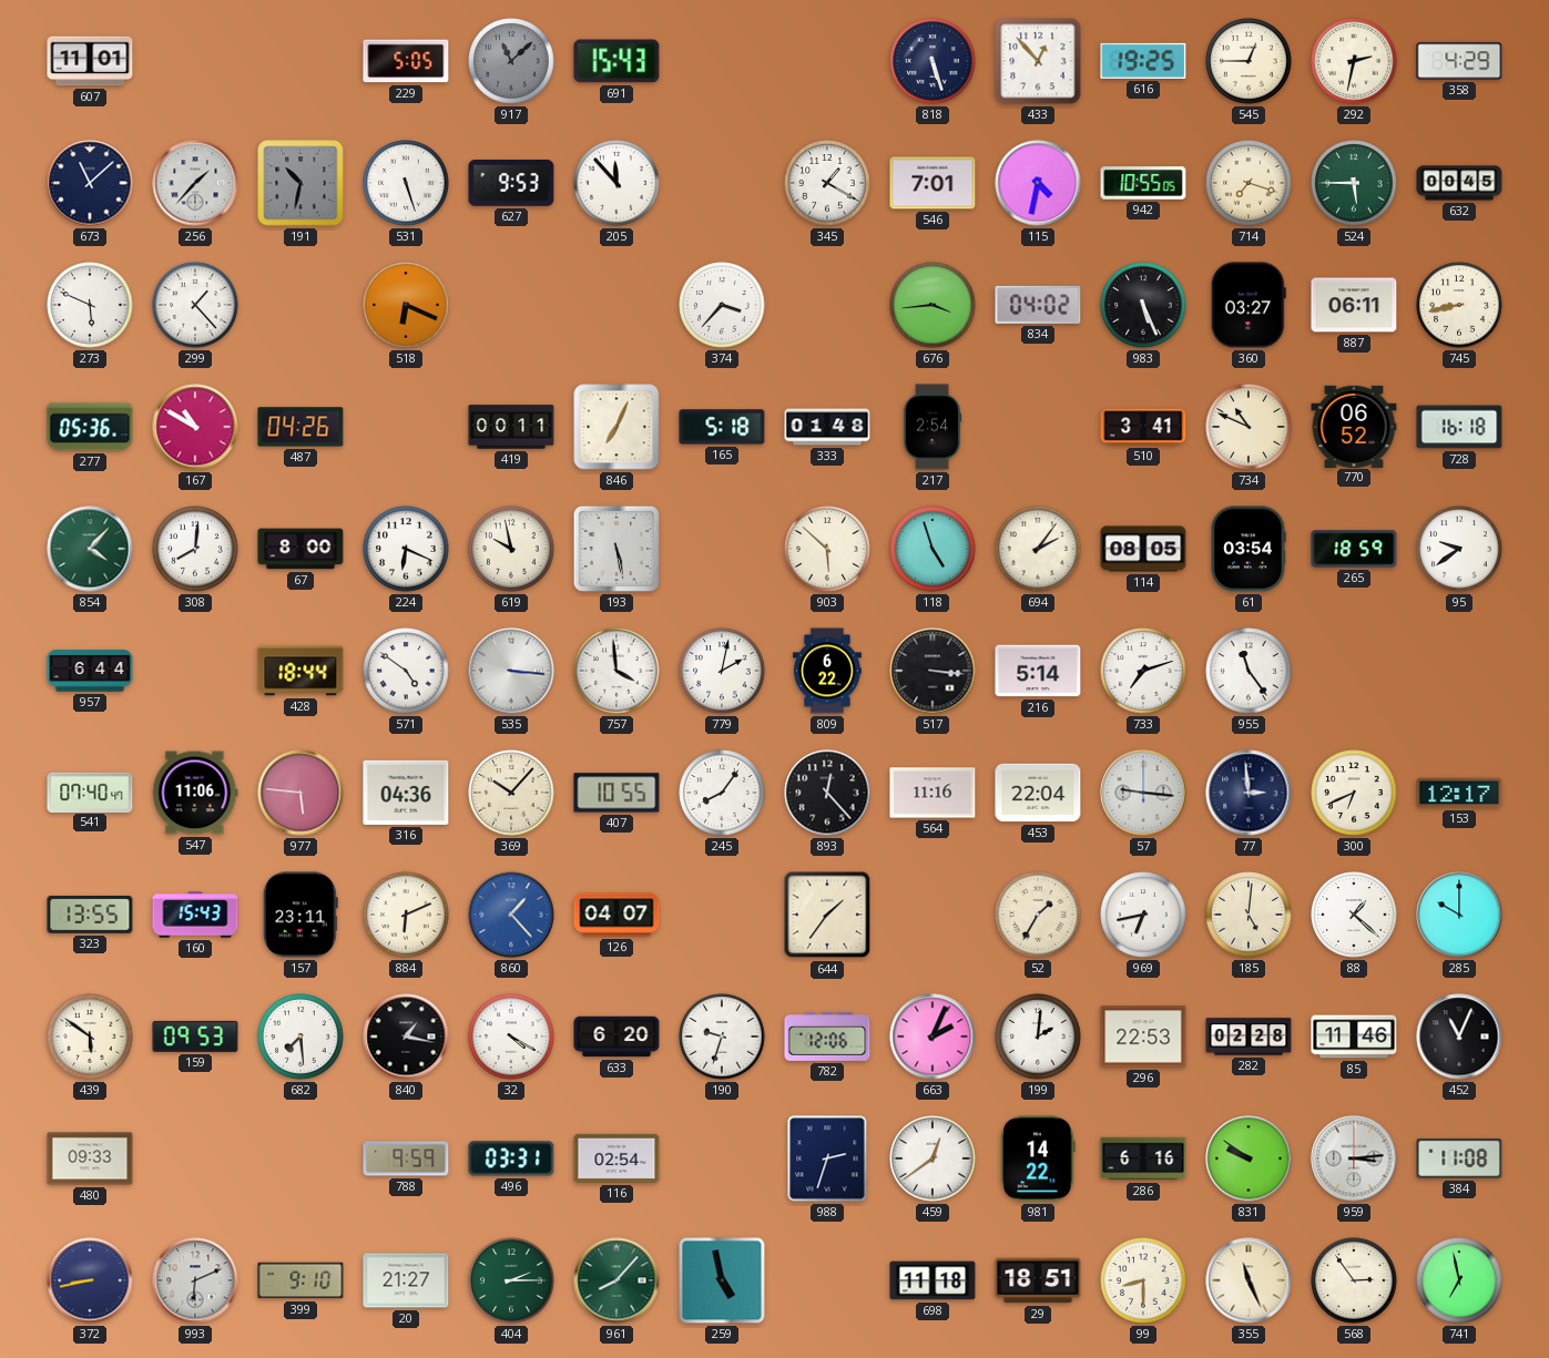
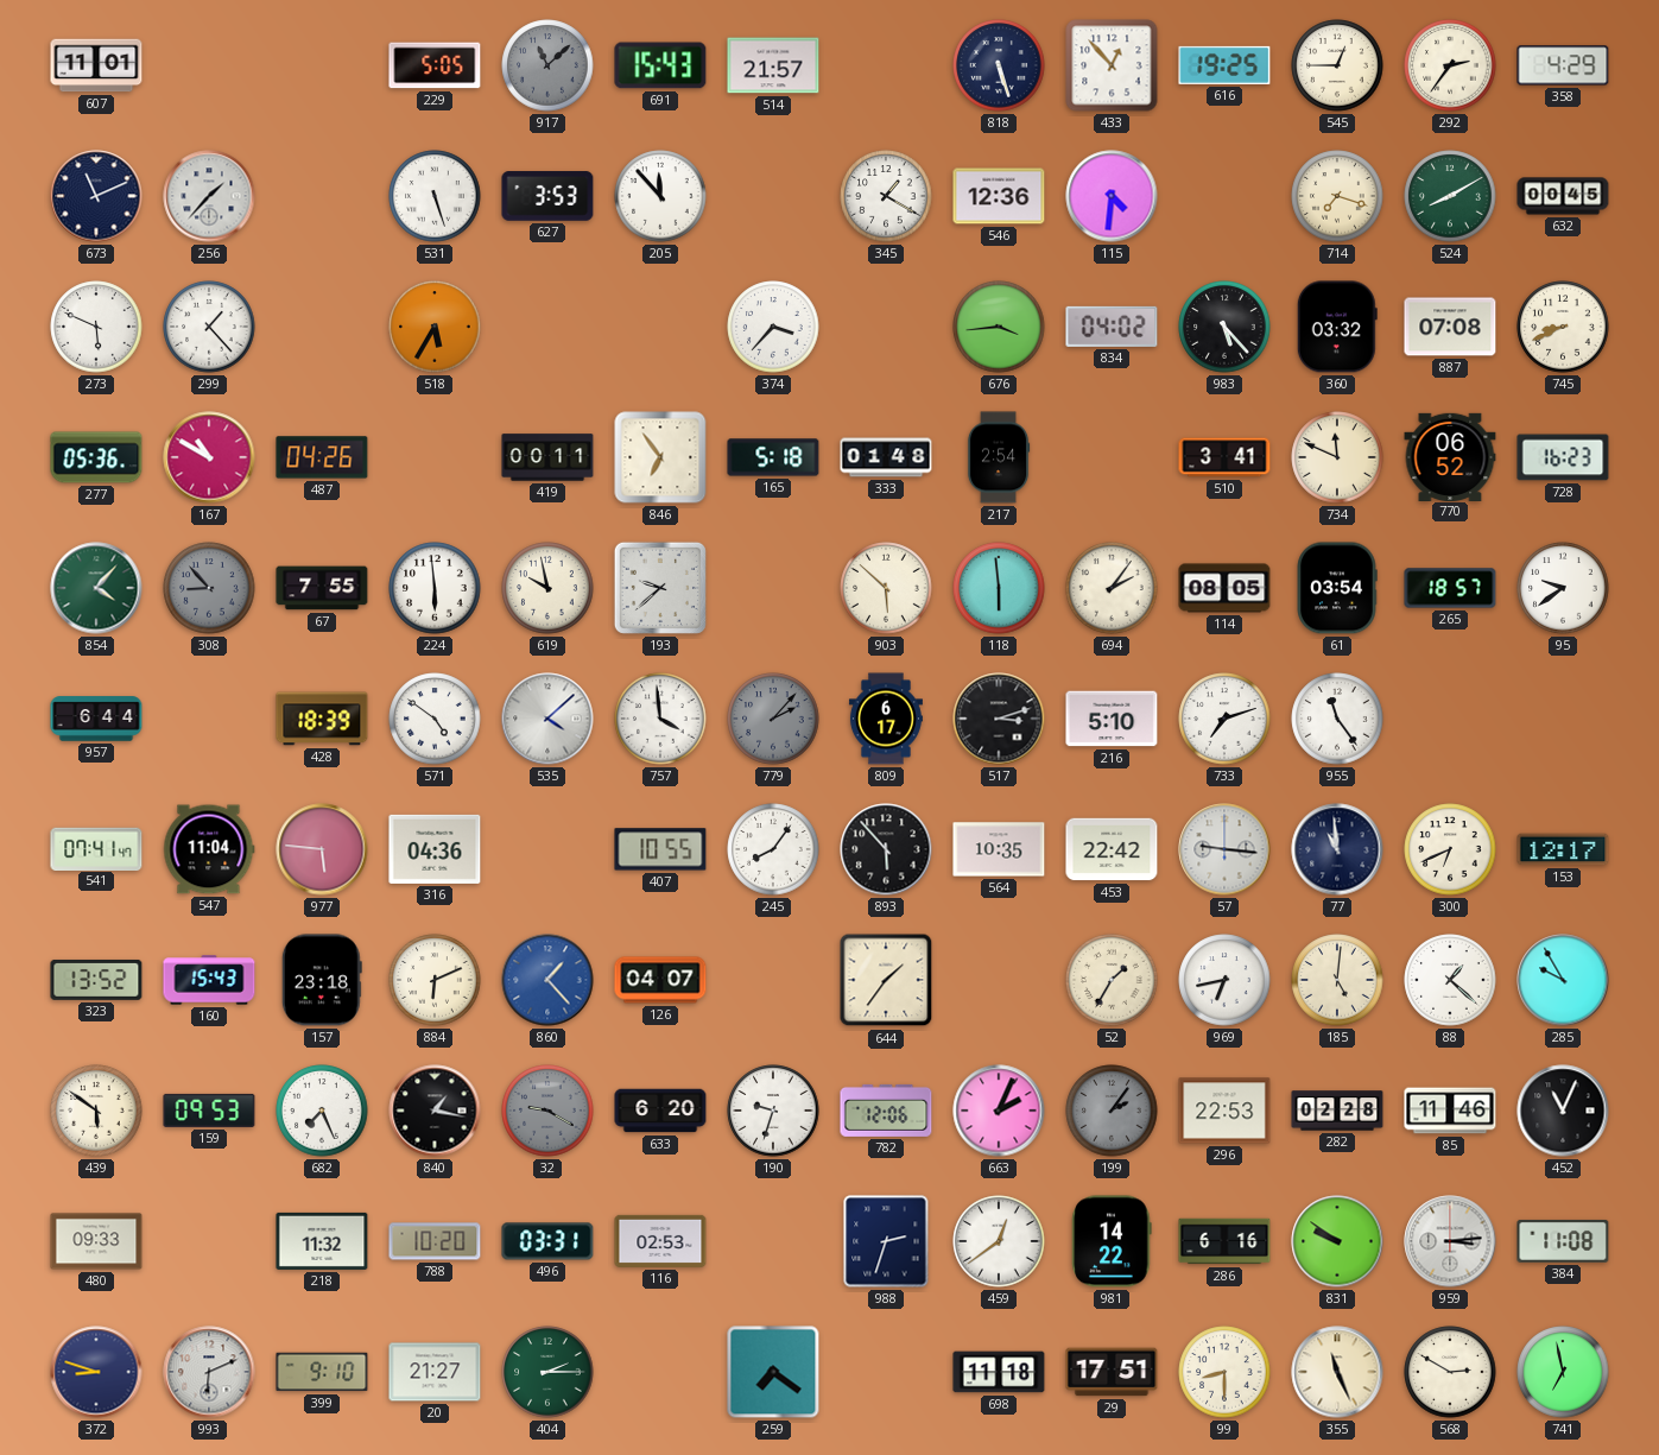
514: none -> 21:57 (773, 65)
292: 2:32 -> 2:36 (1450, 65)
673: 11:08 -> 11:11 (96, 196)
191: 10:32 -> none (300, 183)
627: 9:53 -> 3:53 (547, 196)
546: 7:01 -> 12:36 (999, 196)
115: 4:32 -> 4:31 (1112, 196)
942: 10:55 -> none (1143, 183)
524: 5:45 -> 8:10 (1450, 196)
518: 6:19 -> 5:35 (435, 327)
983: 5:26 -> 5:23 (1224, 327)
360: 03:27 -> 03:32 (1337, 327)
887: 06:11 -> 07:08 (1450, 327)
745: 8:43 -> 8:41 (1563, 327)
846: 7:04 -> 6:54 (660, 457)
734: 10:49 -> 11:49 (1337, 457)
728: 16:18 -> 16:23 (1563, 457)
308: 8:01 -> 8:53 (209, 588)
308 dial: white -> grey (209, 588)
67: 8:00 -> 7:55 (322, 588)
224: 6:19 -> 5:59 (435, 588)
193: 5:28 -> 9:38 (660, 588)
118: 4:57 -> 5:59 (999, 588)
265: 18:59 -> 18:57 (1450, 588)
428: 18:44 -> 18:39 (322, 719)
535: 3:16 -> 4:08 (547, 719)
779: 2:02 -> 2:07 (773, 719)
779 dial: white -> grey (773, 719)
809: 6:22 -> 6:17 (886, 719)
517: 3:16 -> 3:12 (999, 719)
216: 5:14 -> 5:10 (1112, 719)
541: 07:40 -> 07:41 (96, 848)
547: 11:06 -> 11:04 (209, 849)
369: 10:07 -> none (511, 793)
893: 12:23 -> 5:53 (886, 849)
564: 11:16 -> 10:35 (999, 849)
453: 22:04 -> 22:42 (1112, 849)
77: 2:59 -> 10:59 (1337, 849)
323: 13:55 -> 13:52 (96, 980)
157: 23:11 -> 23:18 (322, 980)
285: 10:00 -> 9:55 (1563, 980)
682: 7:29 -> 7:26 (322, 1111)
32: 4:20 -> 9:20 (547, 1111)
32 dial: white -> grey (547, 1111)
199: 2:01 -> 2:06 (1112, 1111)
199 dial: white -> grey (1112, 1111)
218: none -> 11:32 (322, 1241)
788: 9:59 -> 10:20 (435, 1241)
116: 02:54 -> 02:53 (660, 1241)
372: 8:43 -> 8:48 (96, 1372)
961: 8:07 -> none (616, 1280)
259: 4:58 -> 7:21 (773, 1372)
29: 18:51 -> 17:51 (1112, 1372)
568: 2:54 -> 2:50 (1450, 1372)
